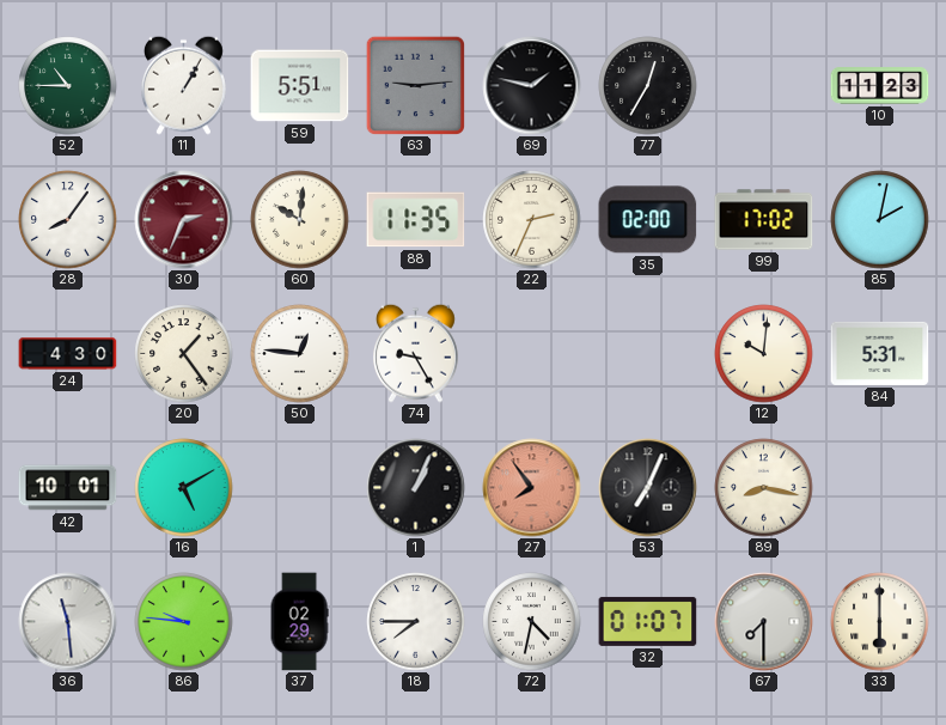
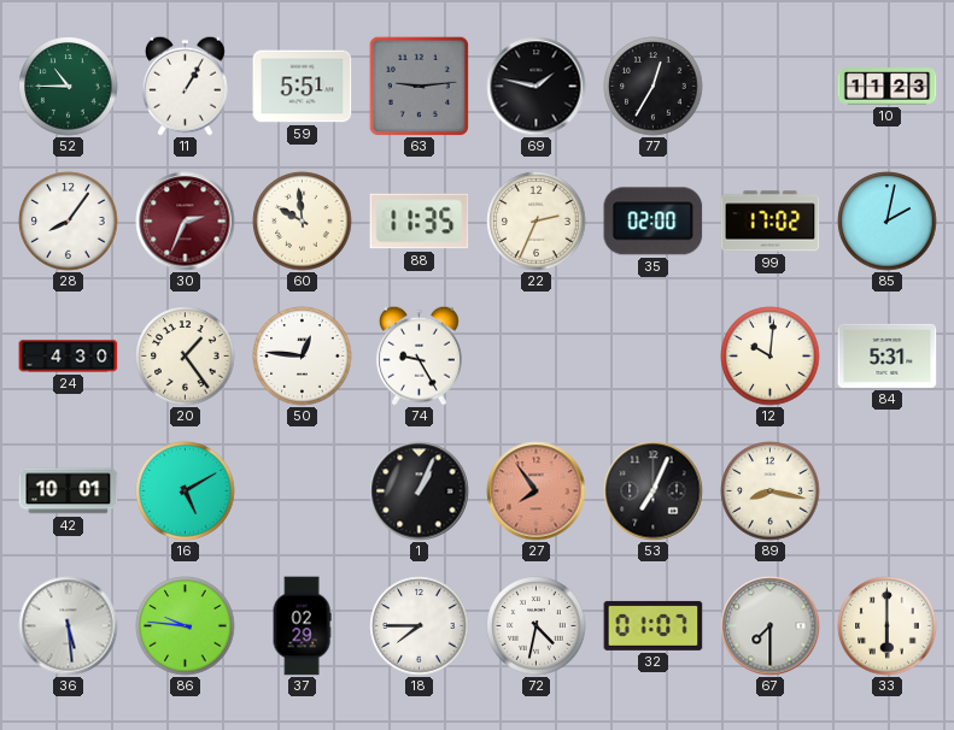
60: 10:01 -> 9:59 (303, 222)
36: 11:29 -> 5:29 (69, 626)
